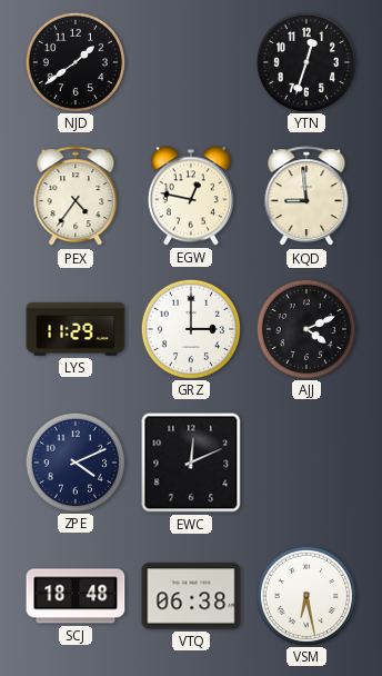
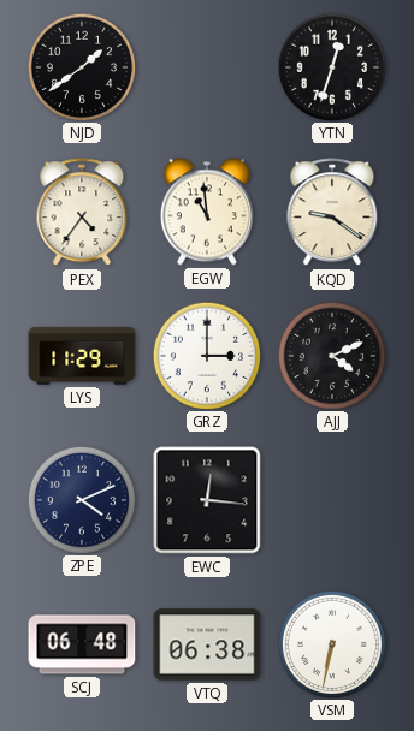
EGW: 12:47 -> 10:59 (207, 212)
KQD: 8:59 -> 9:21 (332, 213)
EWC: 12:11 -> 12:16 (207, 500)
SCJ: 18:48 -> 06:48 (82, 644)
VSM: 6:28 -> 6:32 (331, 643)
